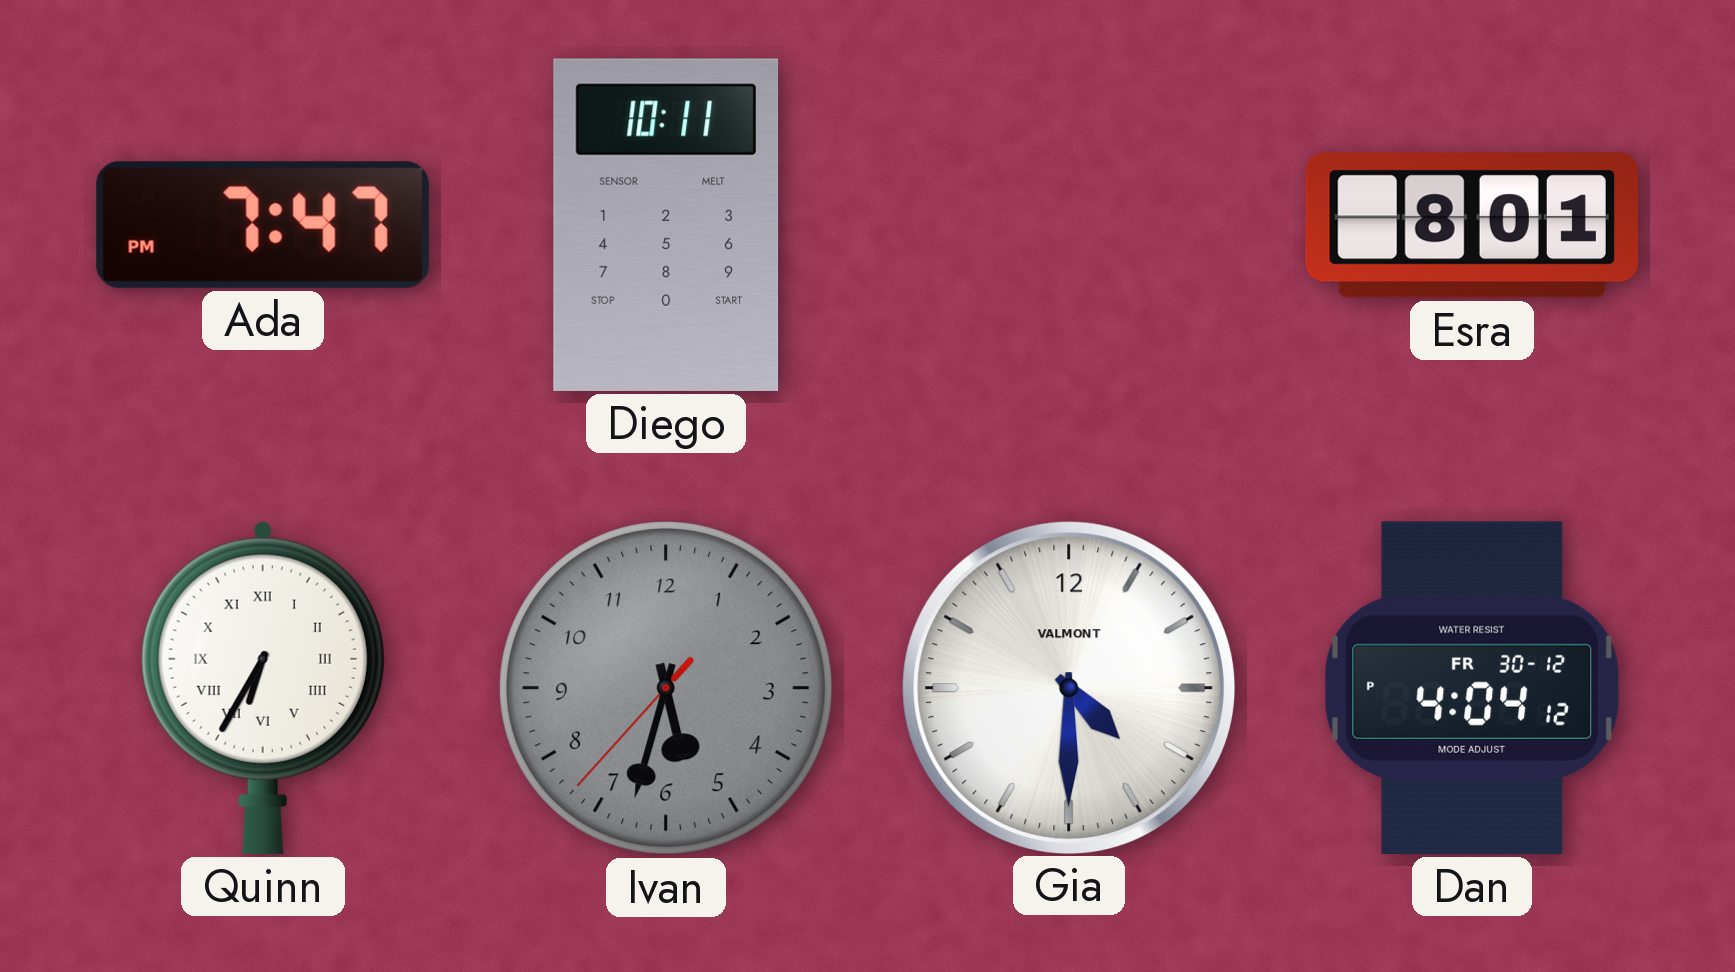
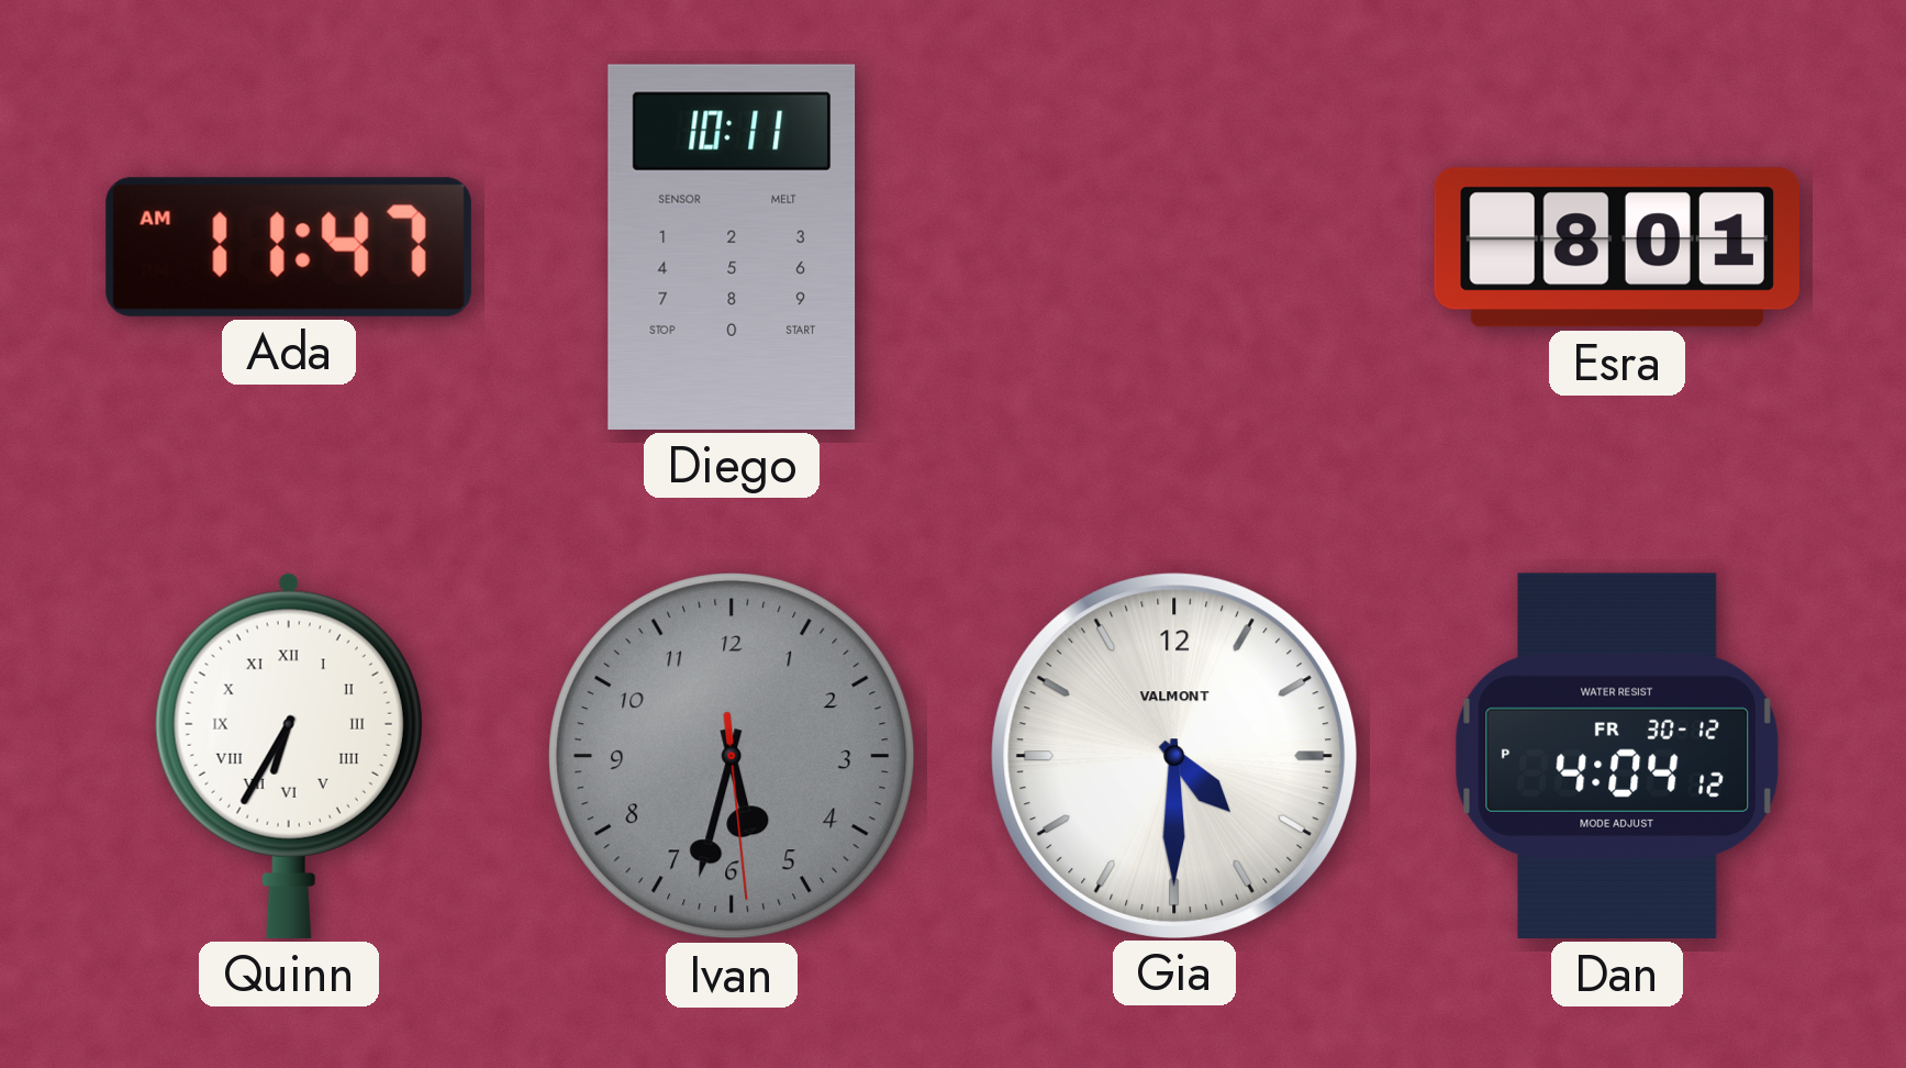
Ada: 7:47 -> 11:47 (289, 247)
Ivan: 5:32:37 -> 5:32:29 (732, 756)
